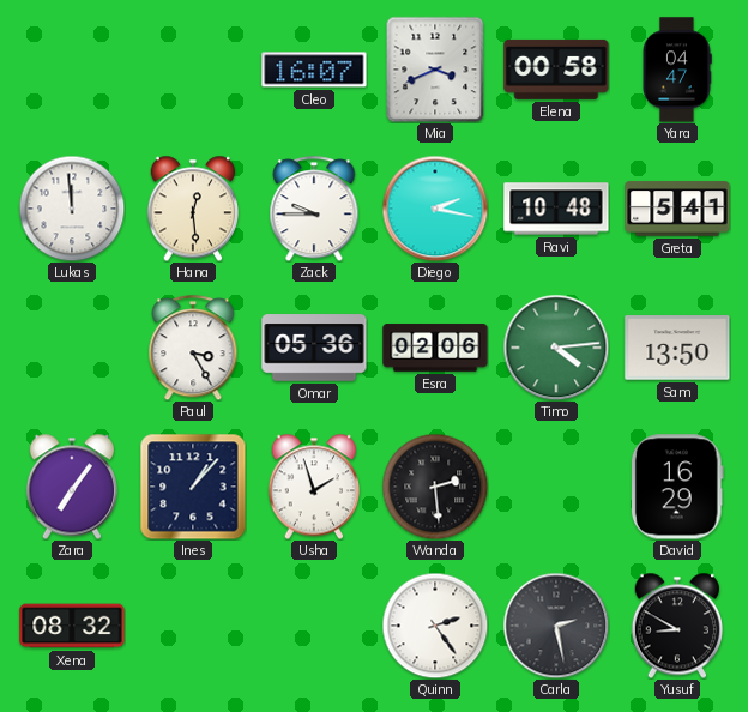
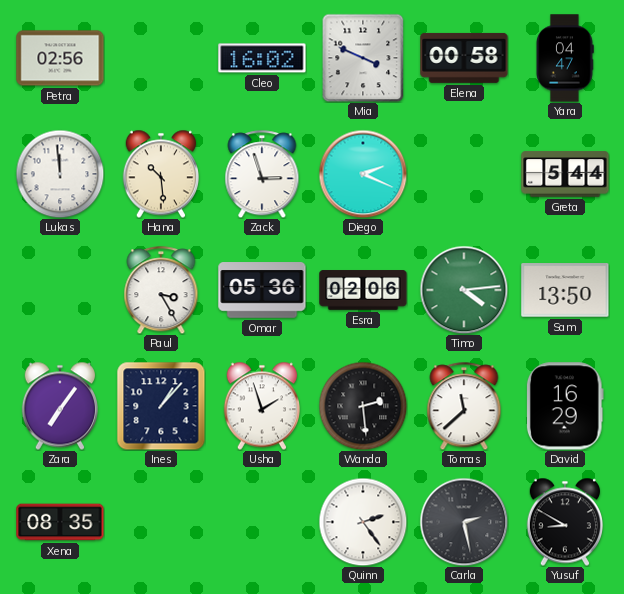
Petra: none -> 02:56 (60, 58)
Cleo: 16:07 -> 16:02 (262, 58)
Mia: 3:41 -> 3:49 (363, 58)
Hana: 12:29 -> 10:29 (160, 174)
Zack: 9:45 -> 2:57 (262, 174)
Diego: 2:17 -> 2:19 (363, 174)
Ravi: 10:48 -> none (556, 209)
Greta: 5:41 -> 5:44 (565, 174)
Tomas: none -> 11:38 (464, 406)
Xena: 08:32 -> 08:35 (60, 522)
